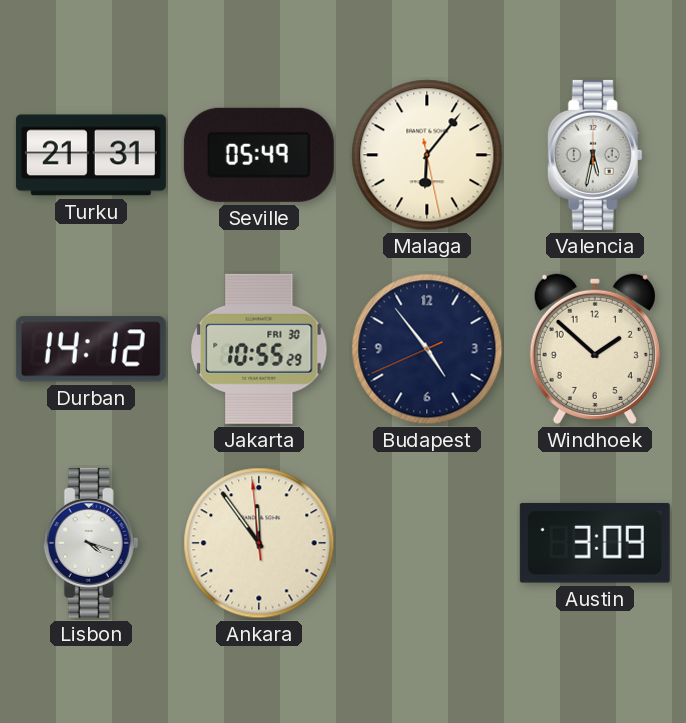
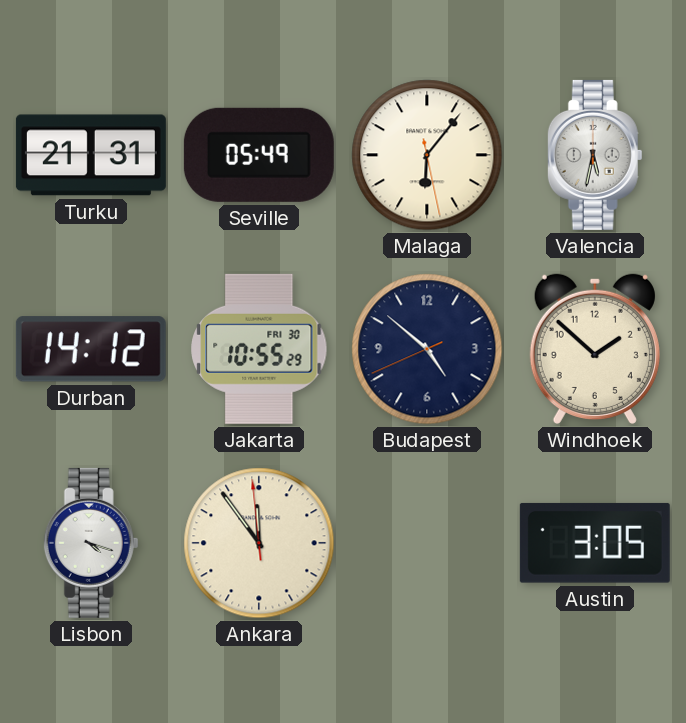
Budapest: 4:53 -> 4:51 (427, 349)
Austin: 3:09 -> 3:05 (595, 543)
